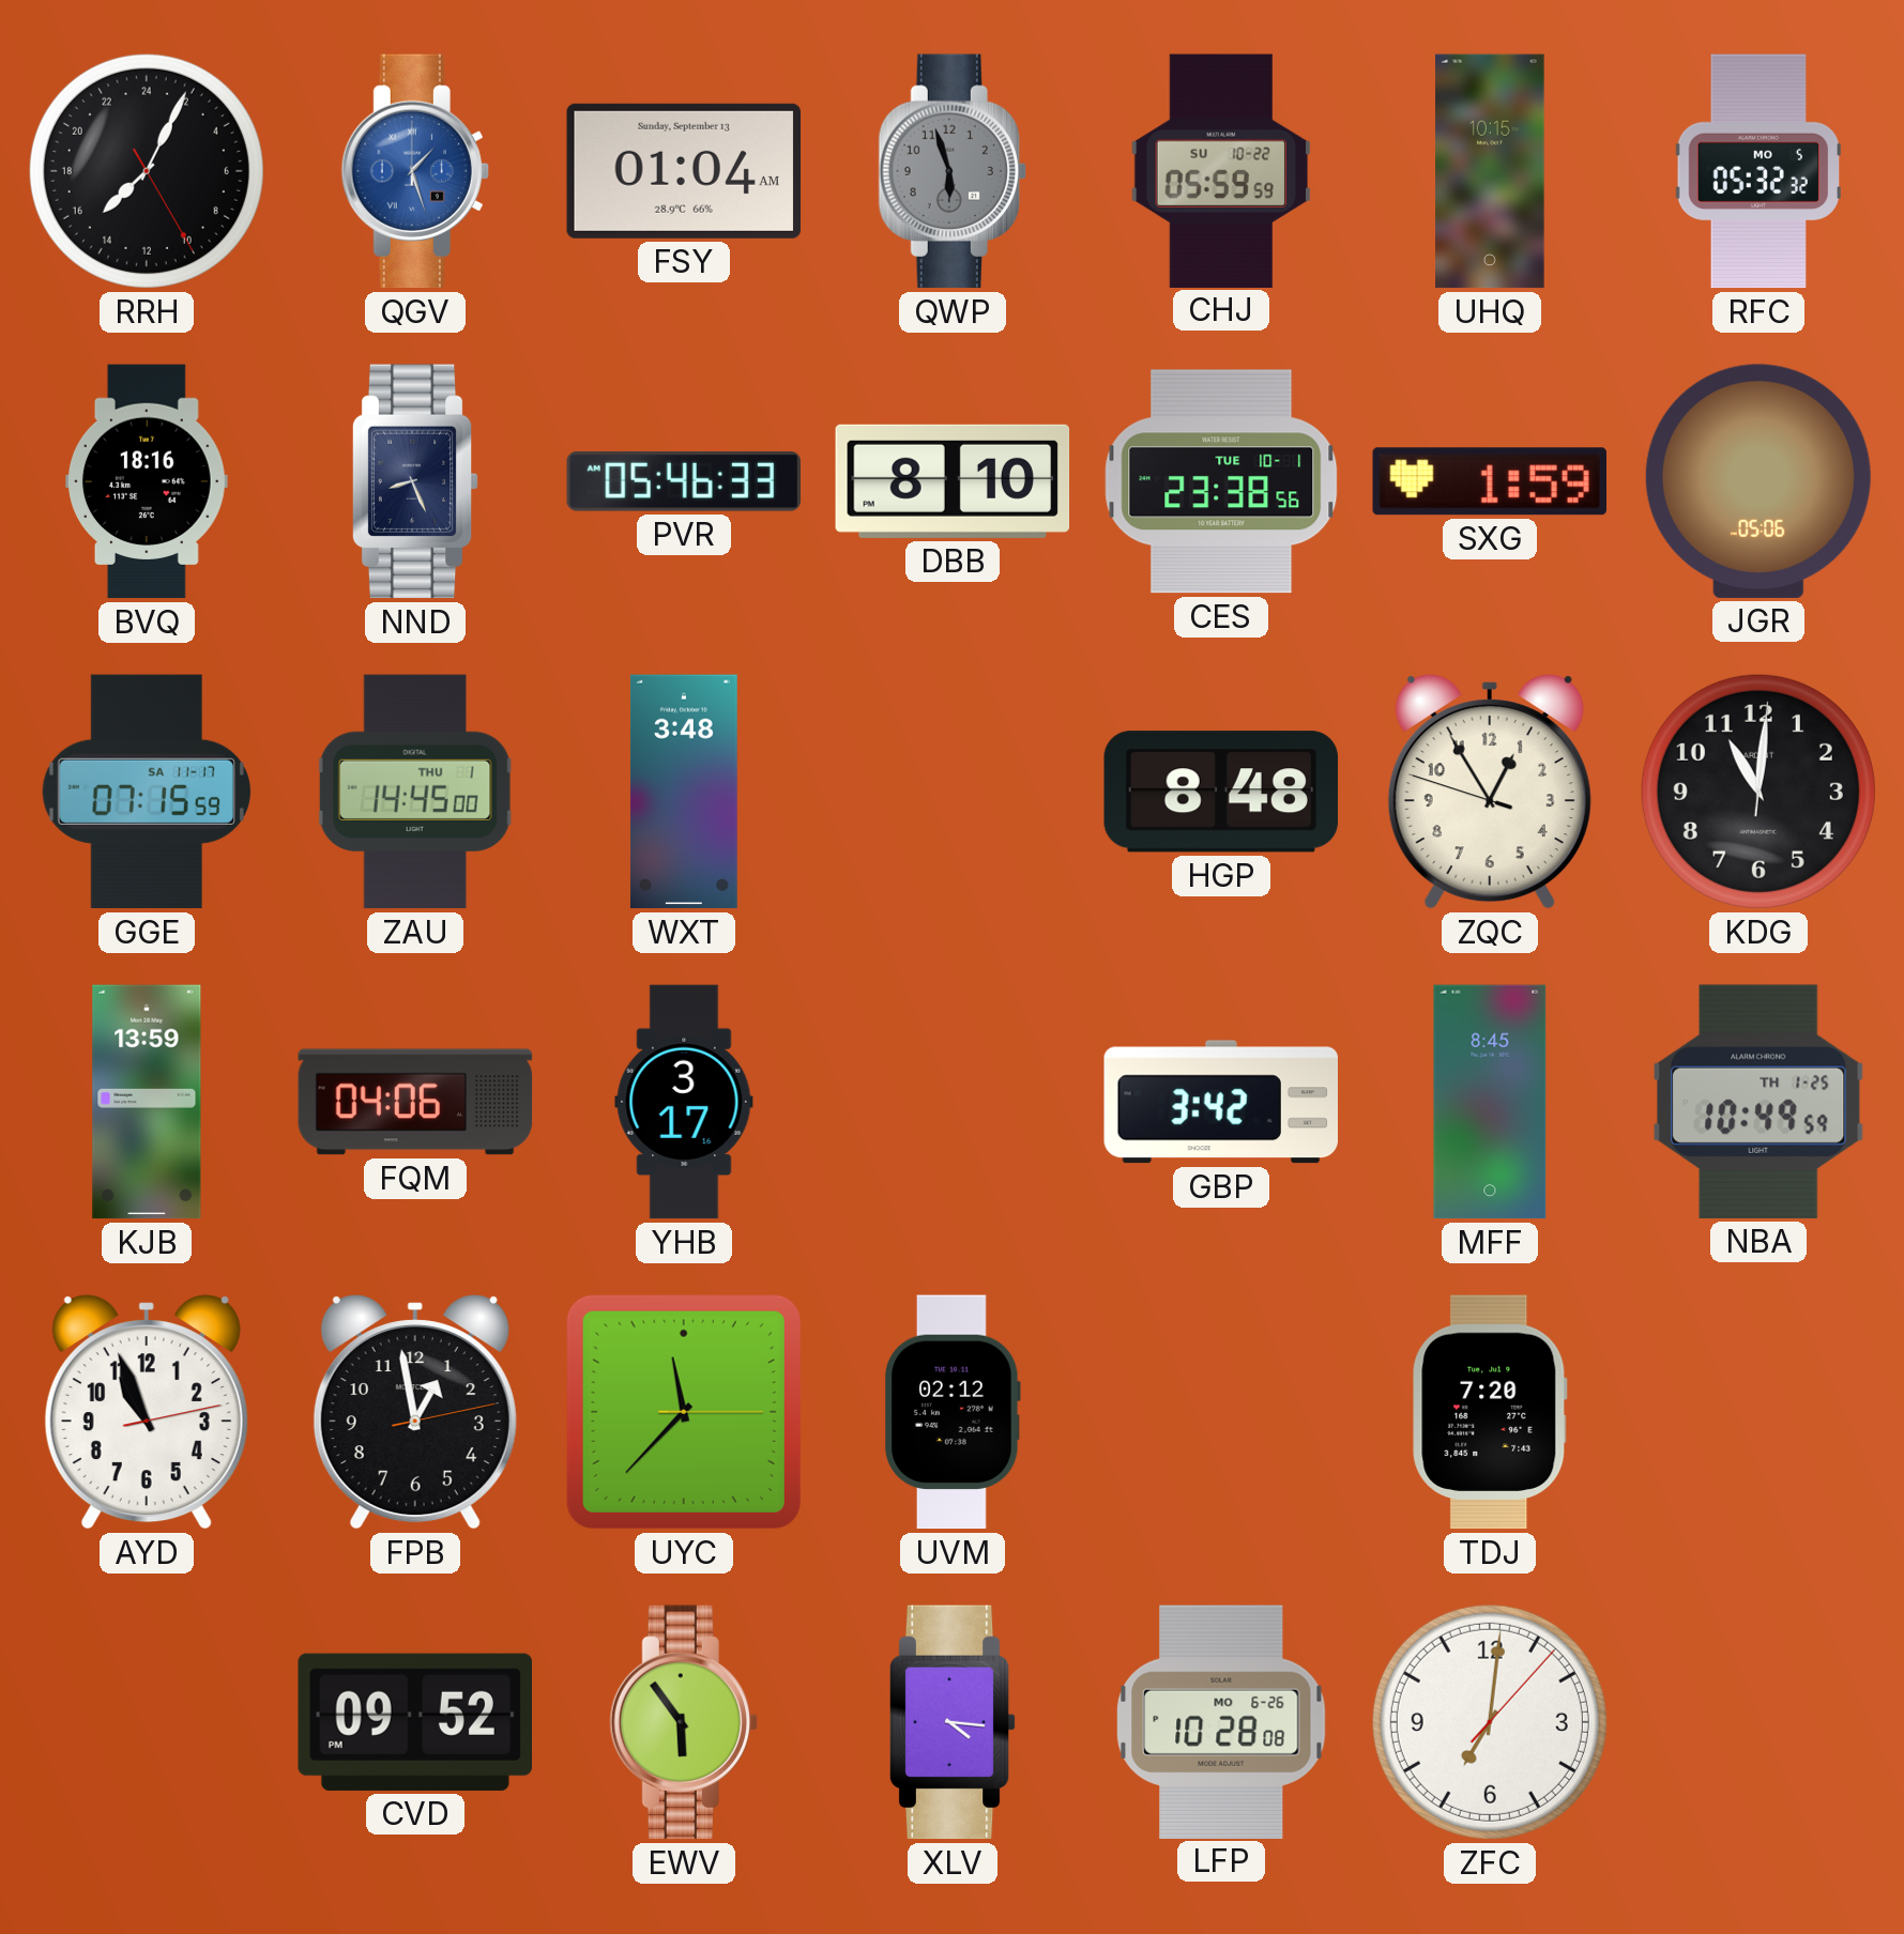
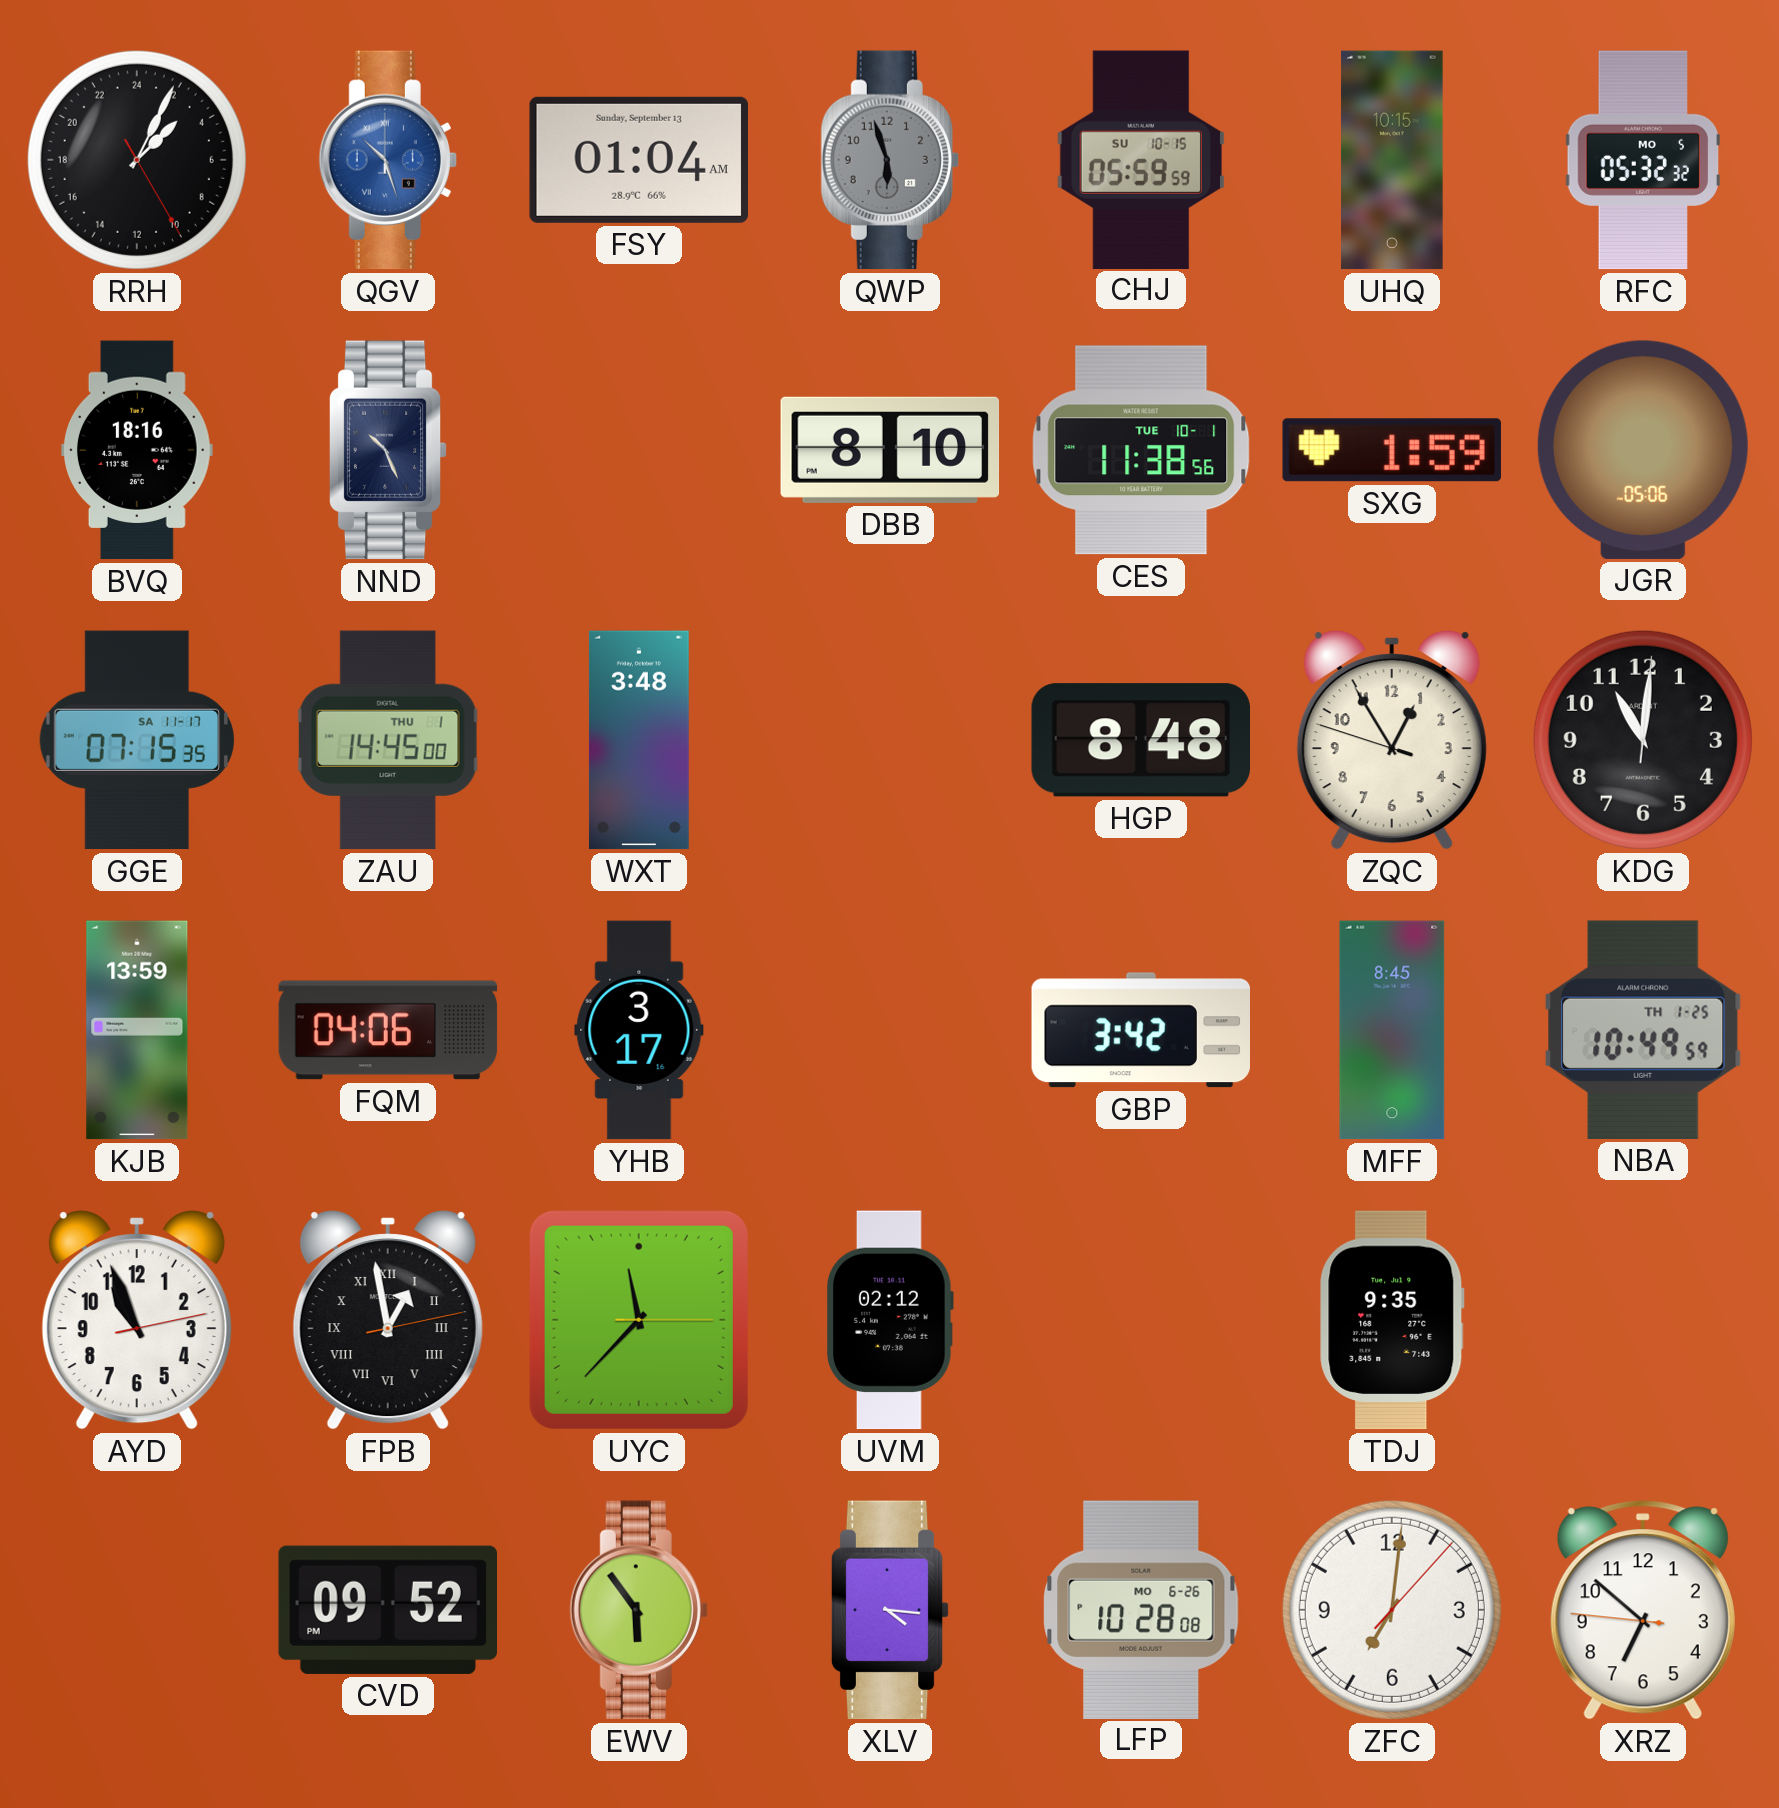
RRH: 15:04 -> 3:04 (137, 160)
QGV: 1:27 -> 10:27 (388, 160)
CHJ date: SU 10-22 -> SU 10-15 (1141, 159)
NND: 8:26 -> 10:26 (388, 450)
PVR: 05:46 -> none (684, 481)
CES: 23:38 -> 11:38 (1141, 450)
GGE: 07:15:59 -> 07:15:35 (136, 740)
FPB numerals: Arabic -> Roman (388, 1320)
TDJ: 7:20 -> 9:35 (1392, 1320)
XRZ: none -> 6:51 (1643, 1610)
